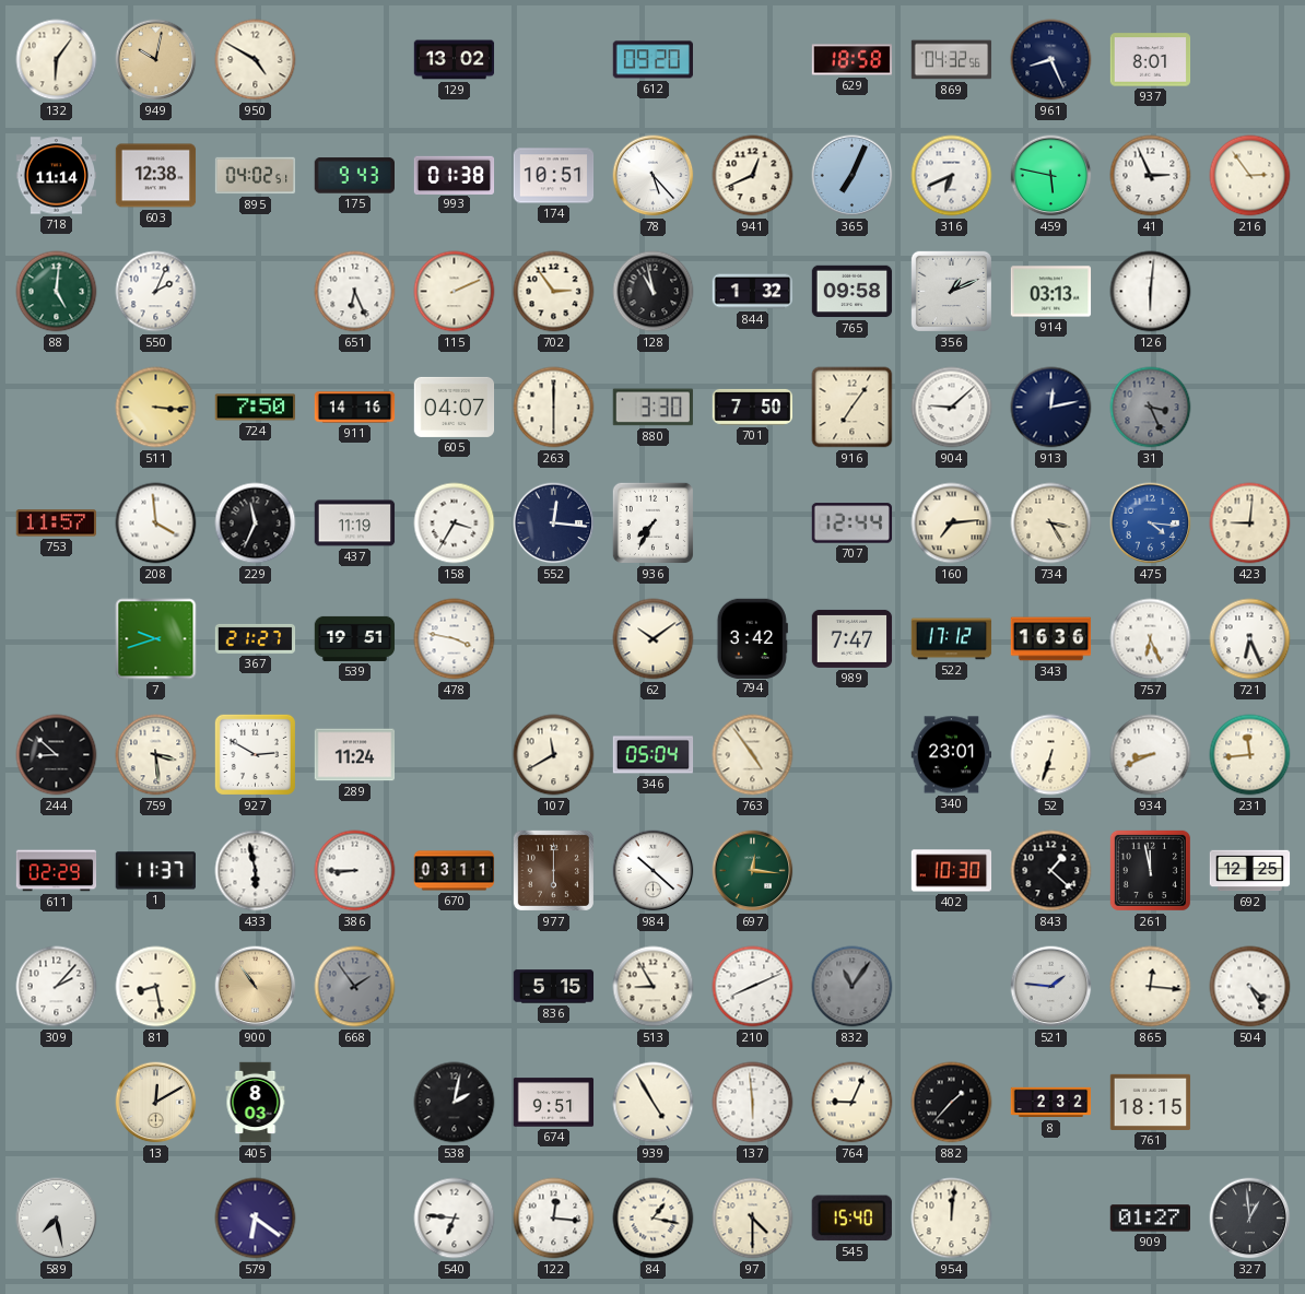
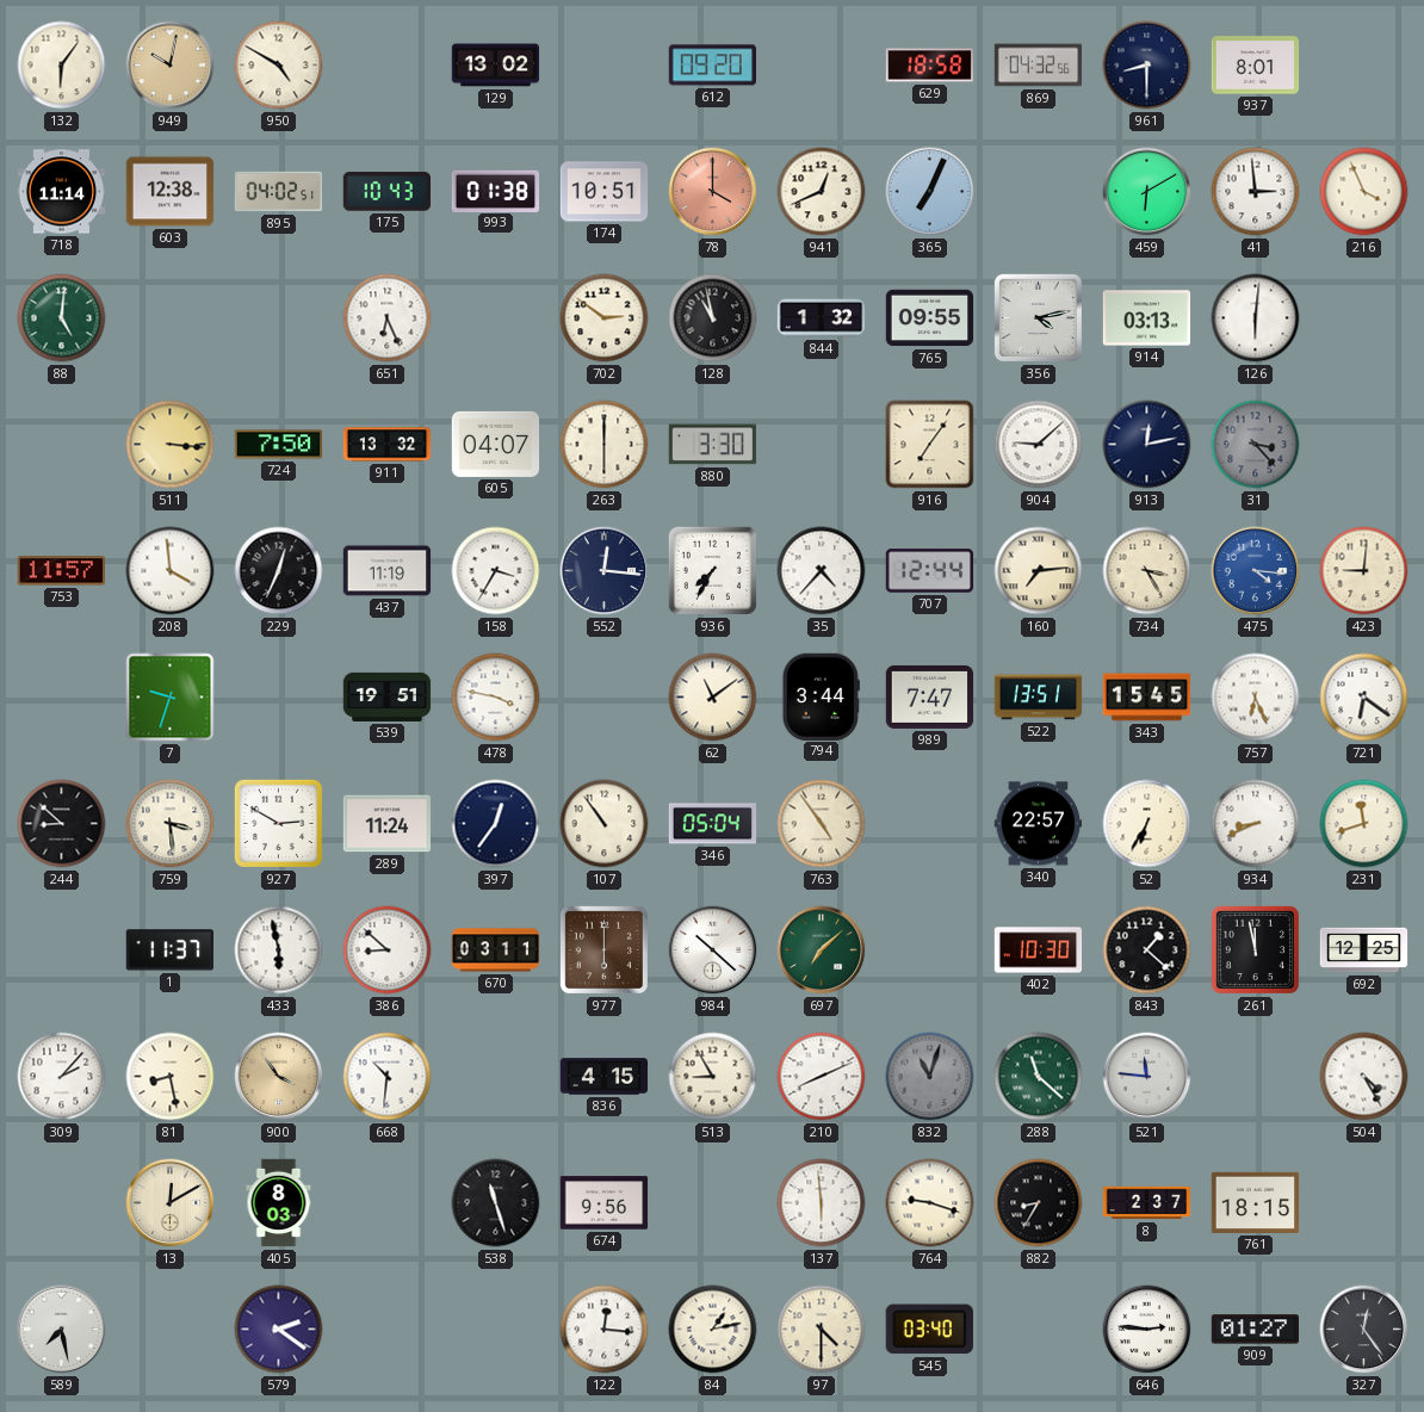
961: 8:26 -> 8:30 (1147, 66)
175: 9:43 -> 10:43 (386, 192)
78: 5:23 -> 4:00 (713, 192)
78 dial: white -> salmon (713, 192)
316: 6:41 -> none (952, 176)
459: 5:47 -> 6:10 (1147, 192)
41: 2:56 -> 2:59 (1256, 192)
216: 2:54 -> 3:56 (1364, 192)
550: 2:04 -> none (156, 292)
115: 2:11 -> none (455, 292)
702: 2:54 -> 2:51 (605, 318)
765: 09:58 -> 09:55 (930, 318)
356: 1:11 -> 4:13 (1038, 317)
911: 14:16 -> 13:32 (388, 445)
701: 7:50 -> none (753, 407)
31: 3:26 -> 3:23 (1256, 445)
229: 11:34 -> 12:34 (279, 571)
35: none -> 4:37 (822, 571)
7: 9:42 -> 9:33 (171, 698)
367: 21:27 -> none (256, 638)
62: 10:09 -> 11:09 (713, 698)
794: 3:42 -> 3:44 (821, 696)
522: 17:12 -> 13:51 (1039, 698)
343: 16:36 -> 15:45 (1147, 698)
721: 6:26 -> 6:21 (1364, 698)
397: none -> 12:36 (496, 824)
107: 11:40 -> 10:54 (605, 824)
340: 23:01 -> 22:57 (1039, 824)
52: 6:33 -> 6:35 (1147, 824)
231: 11:44 -> 11:42 (1364, 824)
611: 02:29 -> none (57, 871)
386: 8:45 -> 8:52 (388, 950)
697: 12:16 -> 7:08 (822, 950)
900: 10:54 -> 3:54 (279, 1077)
668: 1:54 -> 10:31 (388, 1077)
668 dial: grey -> white (388, 1077)
836: 5:15 -> 4:15 (605, 1077)
832: 11:06 -> 11:03 (930, 1077)
288: none -> 11:22 (1039, 1077)
521: 1:46 -> 11:46 (1147, 1077)
865: 12:16 -> none (1151, 987)
538: 2:02 -> 11:27 (496, 1203)
674: 9:51 -> 9:56 (605, 1203)
939: 4:55 -> none (654, 1103)
764: 9:04 -> 9:18 (930, 1203)
882: 1:37 -> 8:35 (1039, 1203)
8: 2:32 -> 2:37 (1147, 1203)
579: 6:21 -> 2:21 (279, 1330)
540: 6:46 -> none (455, 1219)
84: 1:17 -> 1:13 (713, 1330)
545: 15:40 -> 03:40 (929, 1330)
954: 12:01 -> none (952, 1219)
646: none -> 2:46 (1147, 1330)
327: 12:59 -> 12:24 (1364, 1330)
